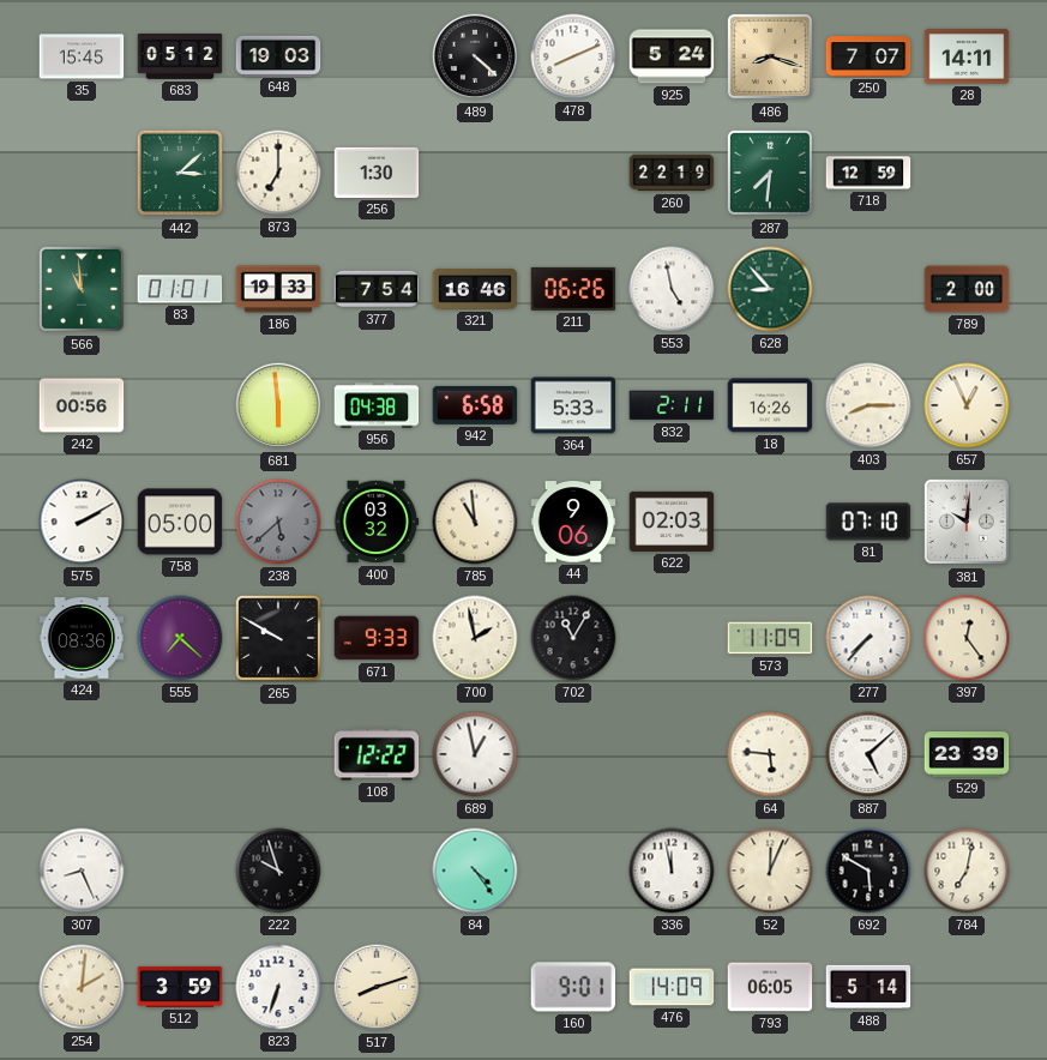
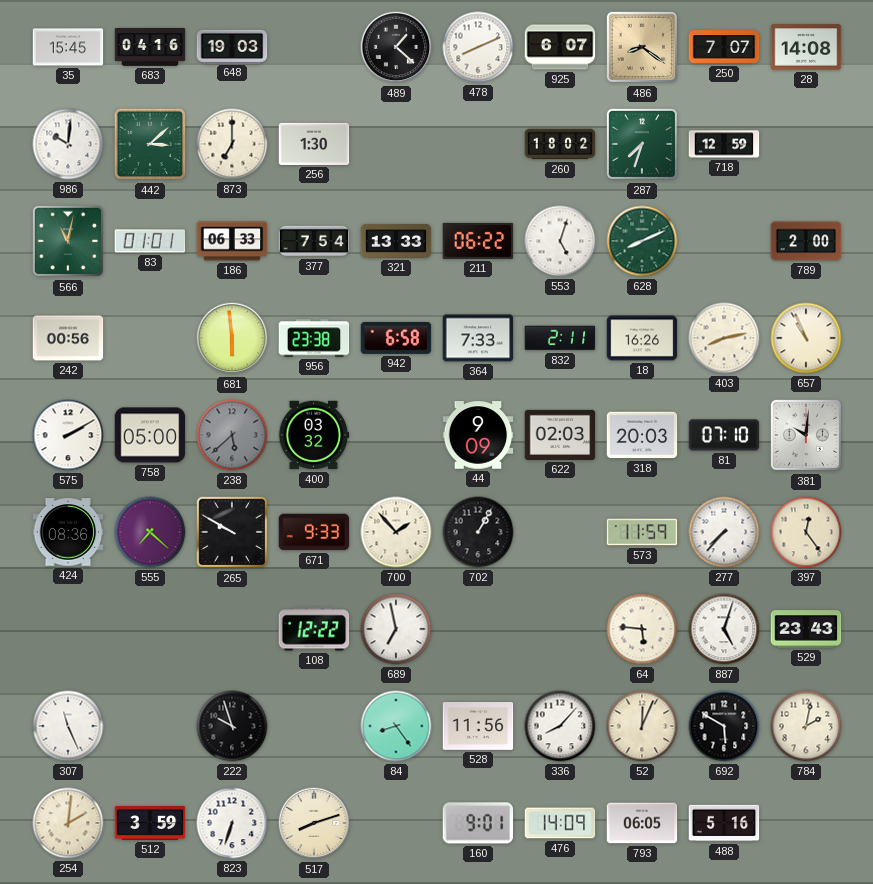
683: 05:12 -> 04:16 (150, 48)
489: 4:22 -> 1:22 (396, 47)
925: 5:24 -> 6:07 (560, 47)
486: 8:18 -> 8:21 (642, 47)
28: 14:11 -> 14:08 (806, 47)
986: none -> 10:01 (68, 144)
260: 22:19 -> 18:02 (560, 144)
287: 7:31 -> 7:33 (642, 144)
566: 10:59 -> 11:02 (68, 241)
186: 19:33 -> 06:33 (232, 241)
321: 16:46 -> 13:33 (396, 241)
211: 06:26 -> 06:22 (478, 241)
553: 4:58 -> 5:03 (560, 241)
628: 8:53 -> 8:11 (642, 241)
956: 04:38 -> 23:38 (314, 338)
364: 5:33 -> 7:33 (478, 338)
403: 8:15 -> 8:13 (724, 338)
657: 12:56 -> 10:56 (806, 338)
785: 10:59 -> none (475, 522)
44: 9:06 -> 9:09 (478, 435)
318: none -> 20:03 (642, 435)
700: 1:58 -> 1:53 (396, 532)
702: 11:05 -> 1:05 (478, 532)
573: 11:09 -> 11:59 (642, 532)
689: 12:58 -> 6:58 (396, 629)
887: 5:08 -> 5:03 (724, 629)
529: 23:39 -> 23:43 (806, 629)
307: 8:26 -> 11:26 (68, 726)
84: 4:24 -> 8:24 (396, 726)
528: none -> 11:56 (478, 727)
336: 11:58 -> 8:07 (560, 726)
784: 7:02 -> 2:02 (806, 726)
488: 5:14 -> 5:16 (724, 823)
